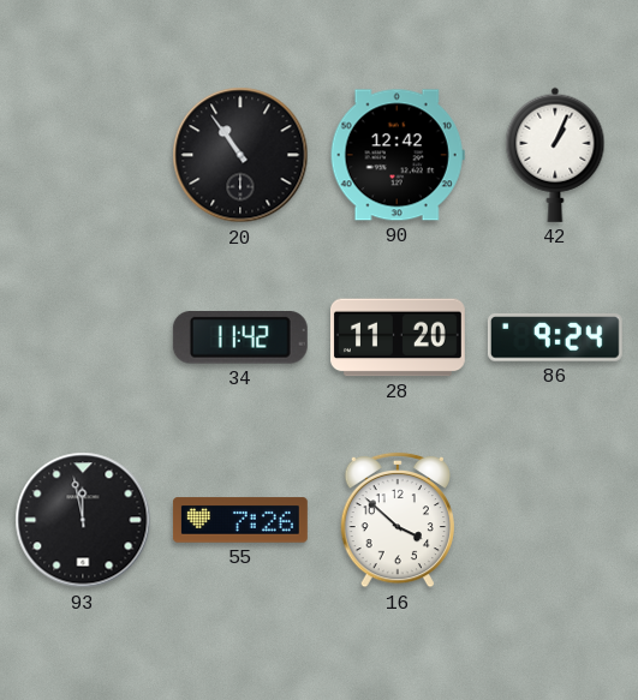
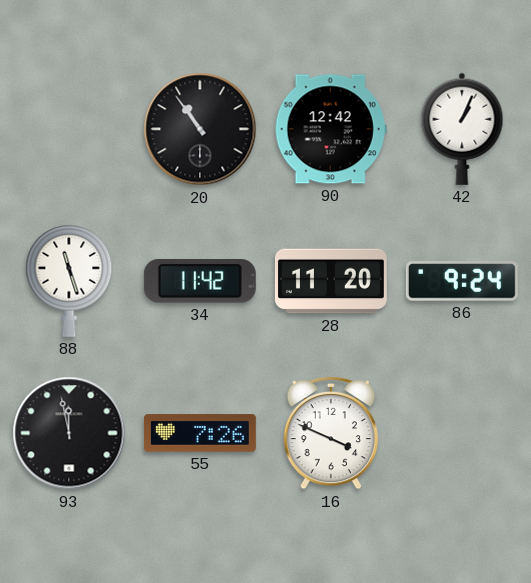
88: none -> 11:27 (69, 281)
16: 3:52 -> 3:49 (330, 433)
